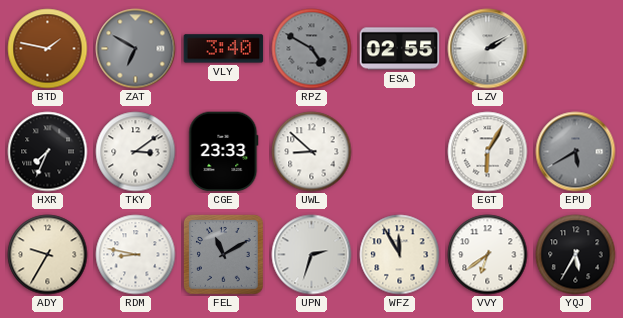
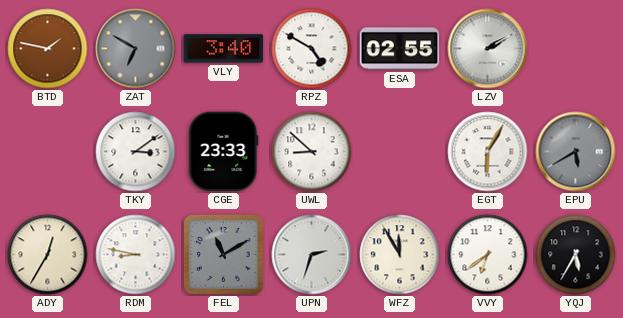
RPZ dial: grey -> white (312, 49)
HXR: 7:34 -> none (48, 152)
ADY: 9:35 -> 12:35 (48, 255)
